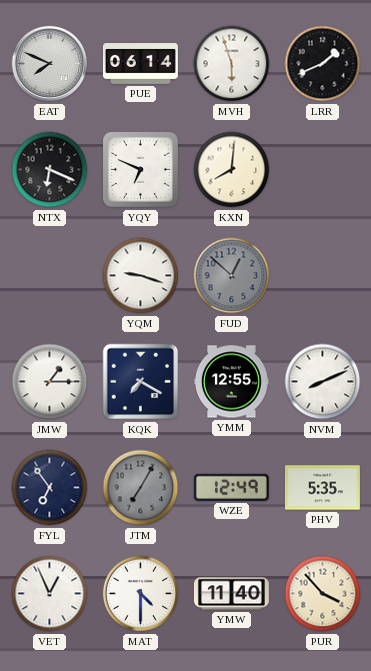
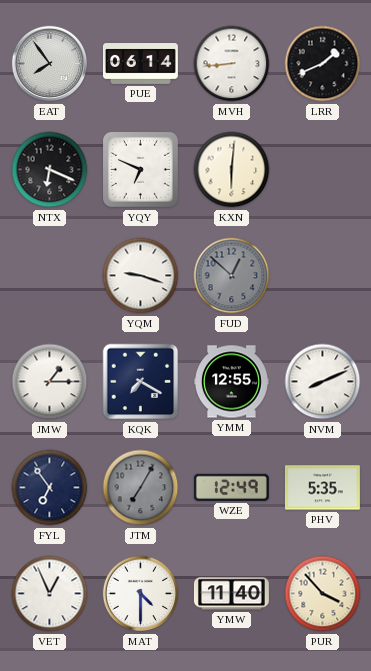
EAT: 7:49 -> 7:54 (50, 64)
MVH: 5:57 -> 8:44 (232, 64)
KXN: 8:01 -> 6:01 (232, 170)
